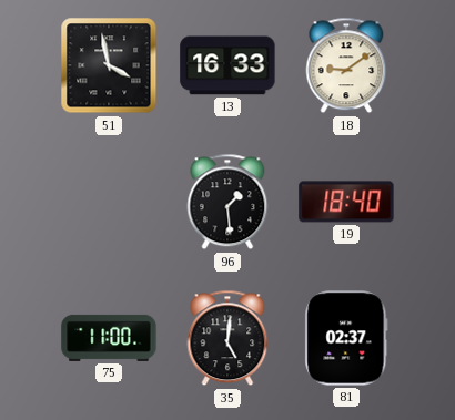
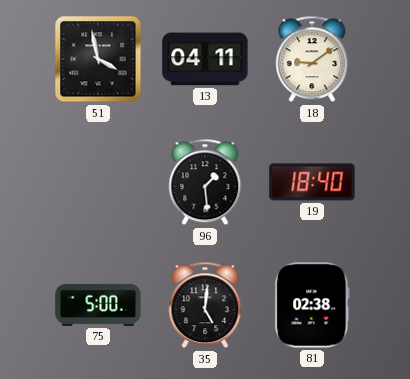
13: 16:33 -> 04:11 (205, 59)
75: 11:00 -> 5:00 (98, 305)
81: 02:37 -> 02:38 (312, 305)
